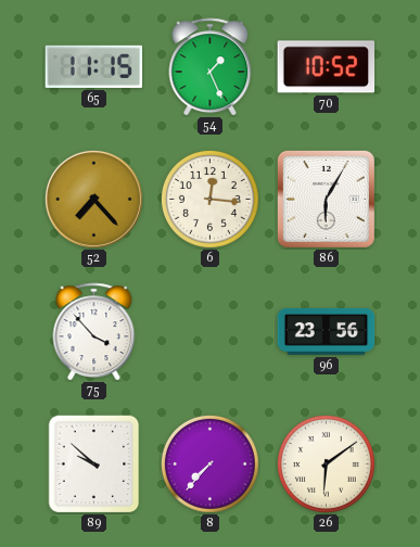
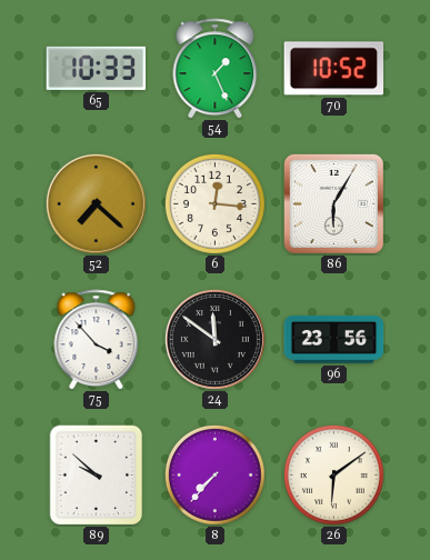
65: 11:15 -> 10:33 (97, 68)
52: 7:23 -> 7:22 (96, 203)
24: none -> 11:51 (214, 339)
